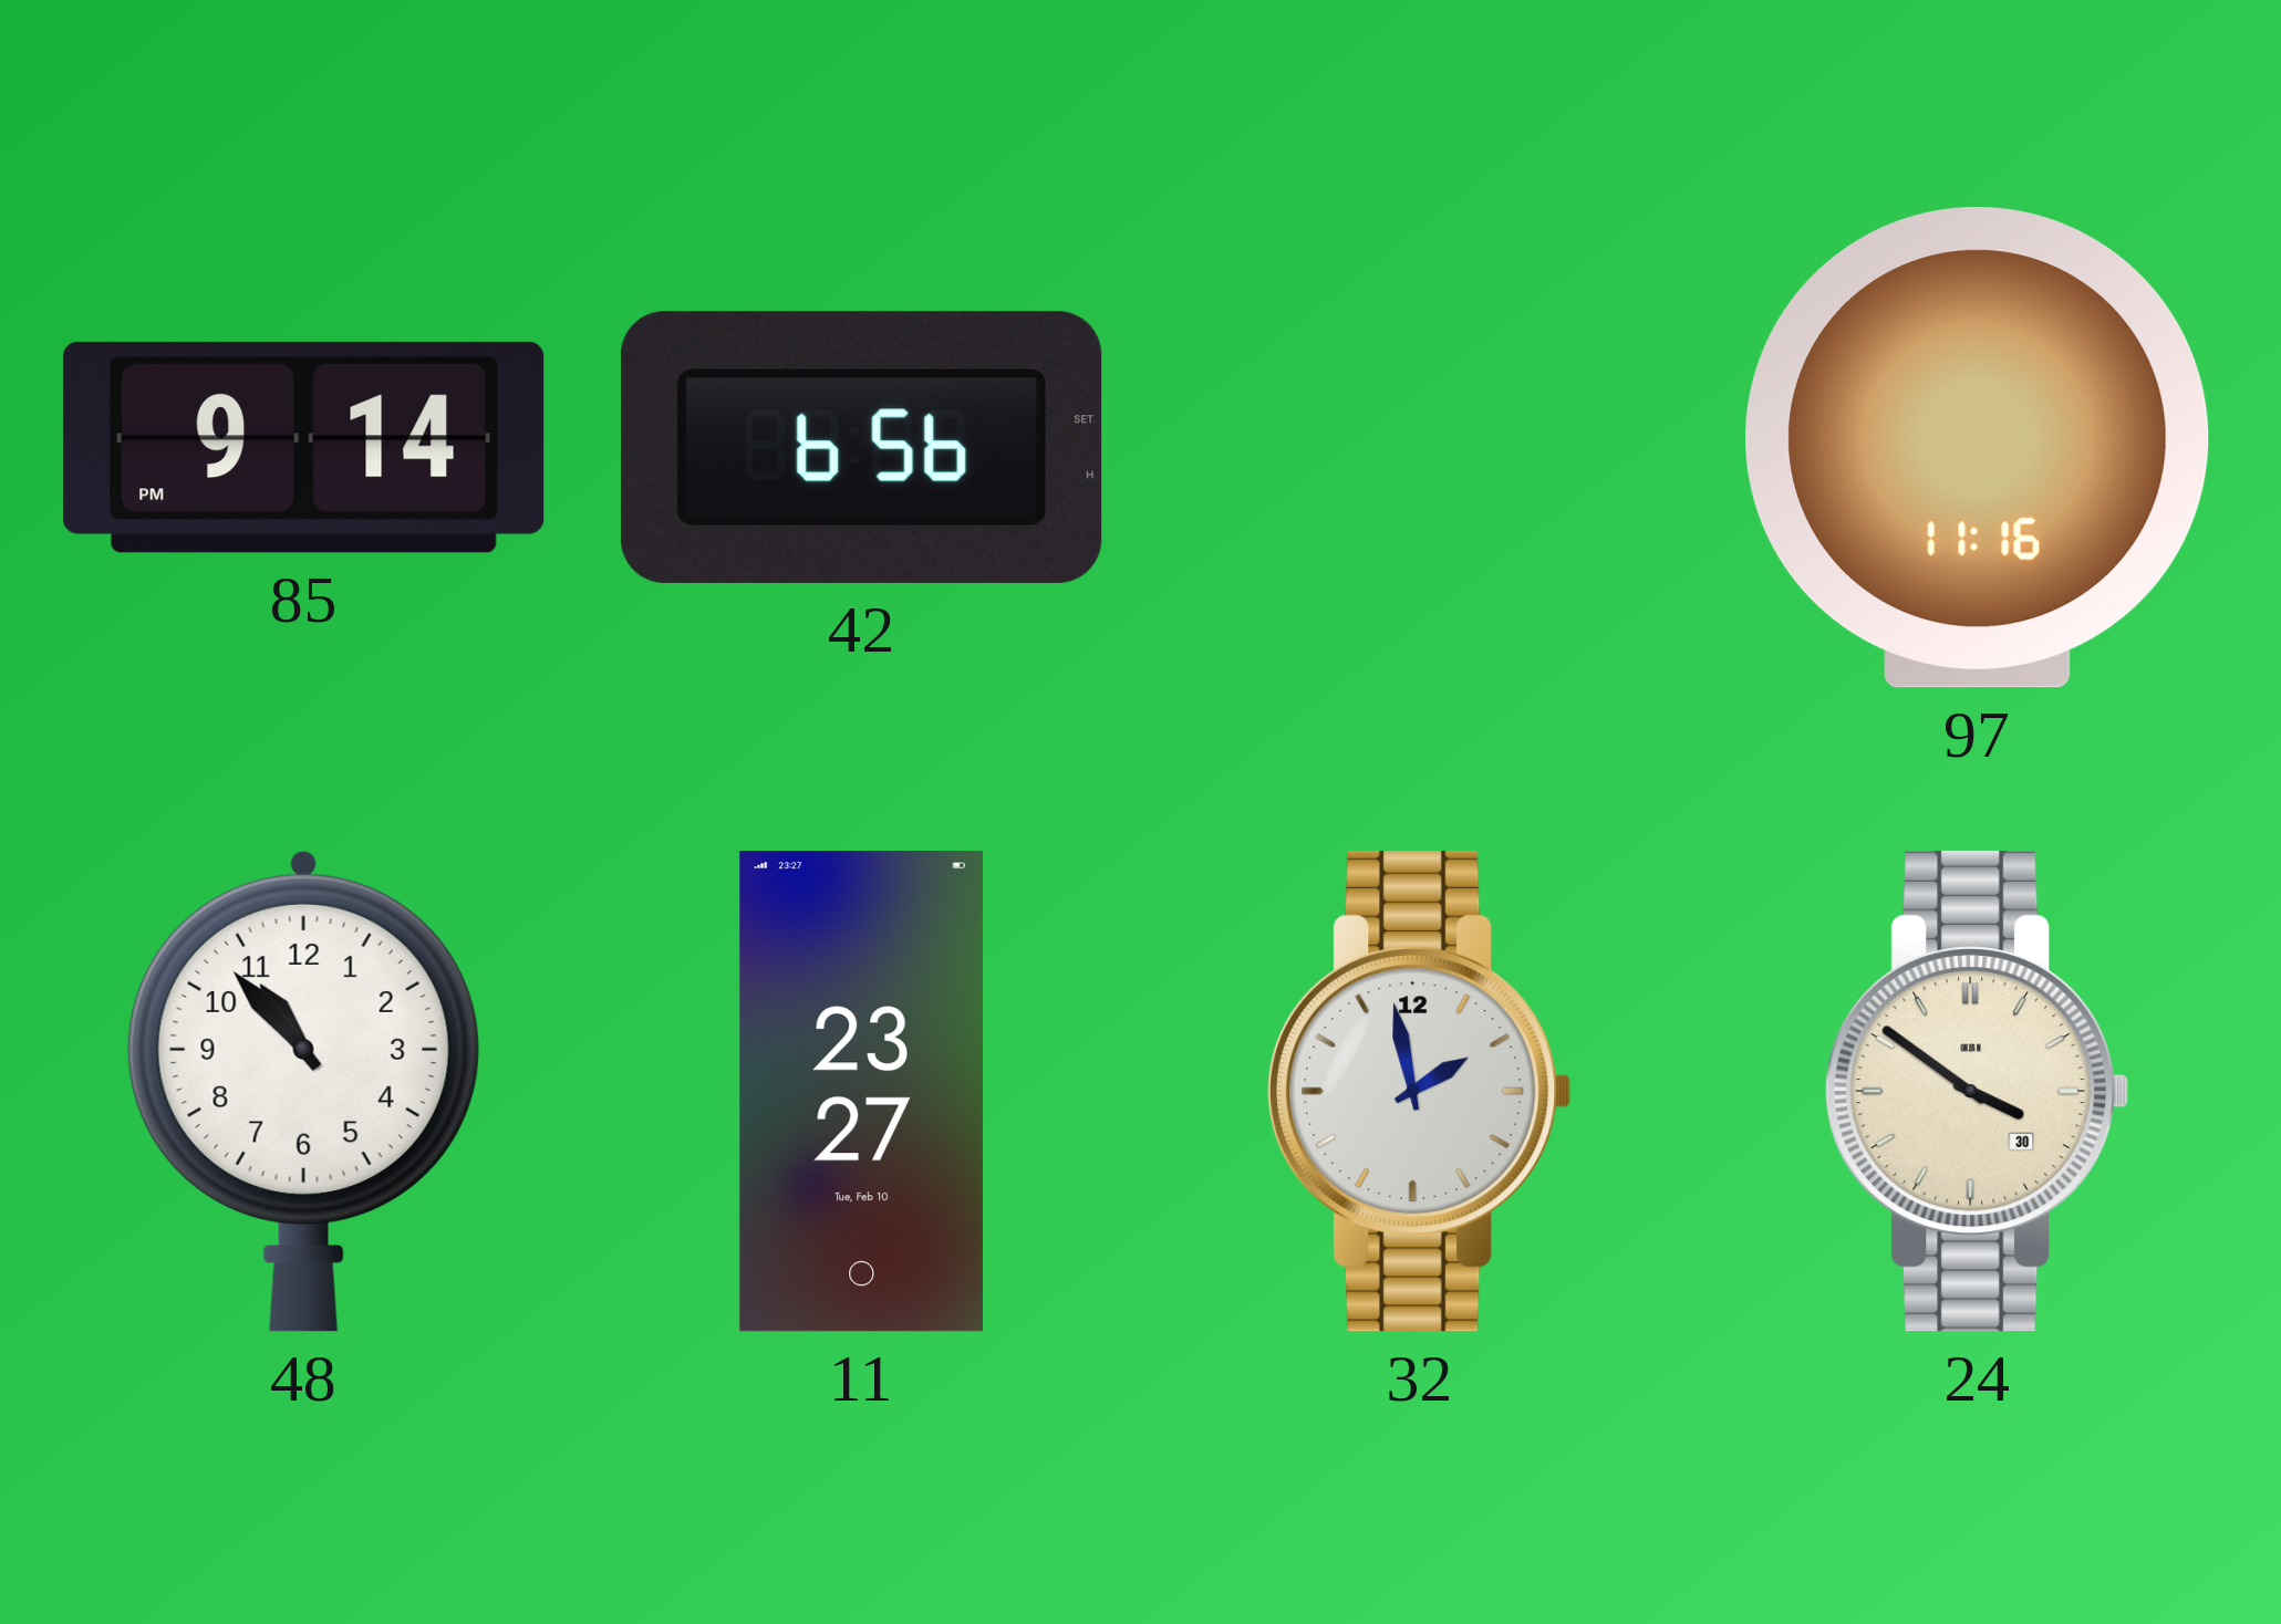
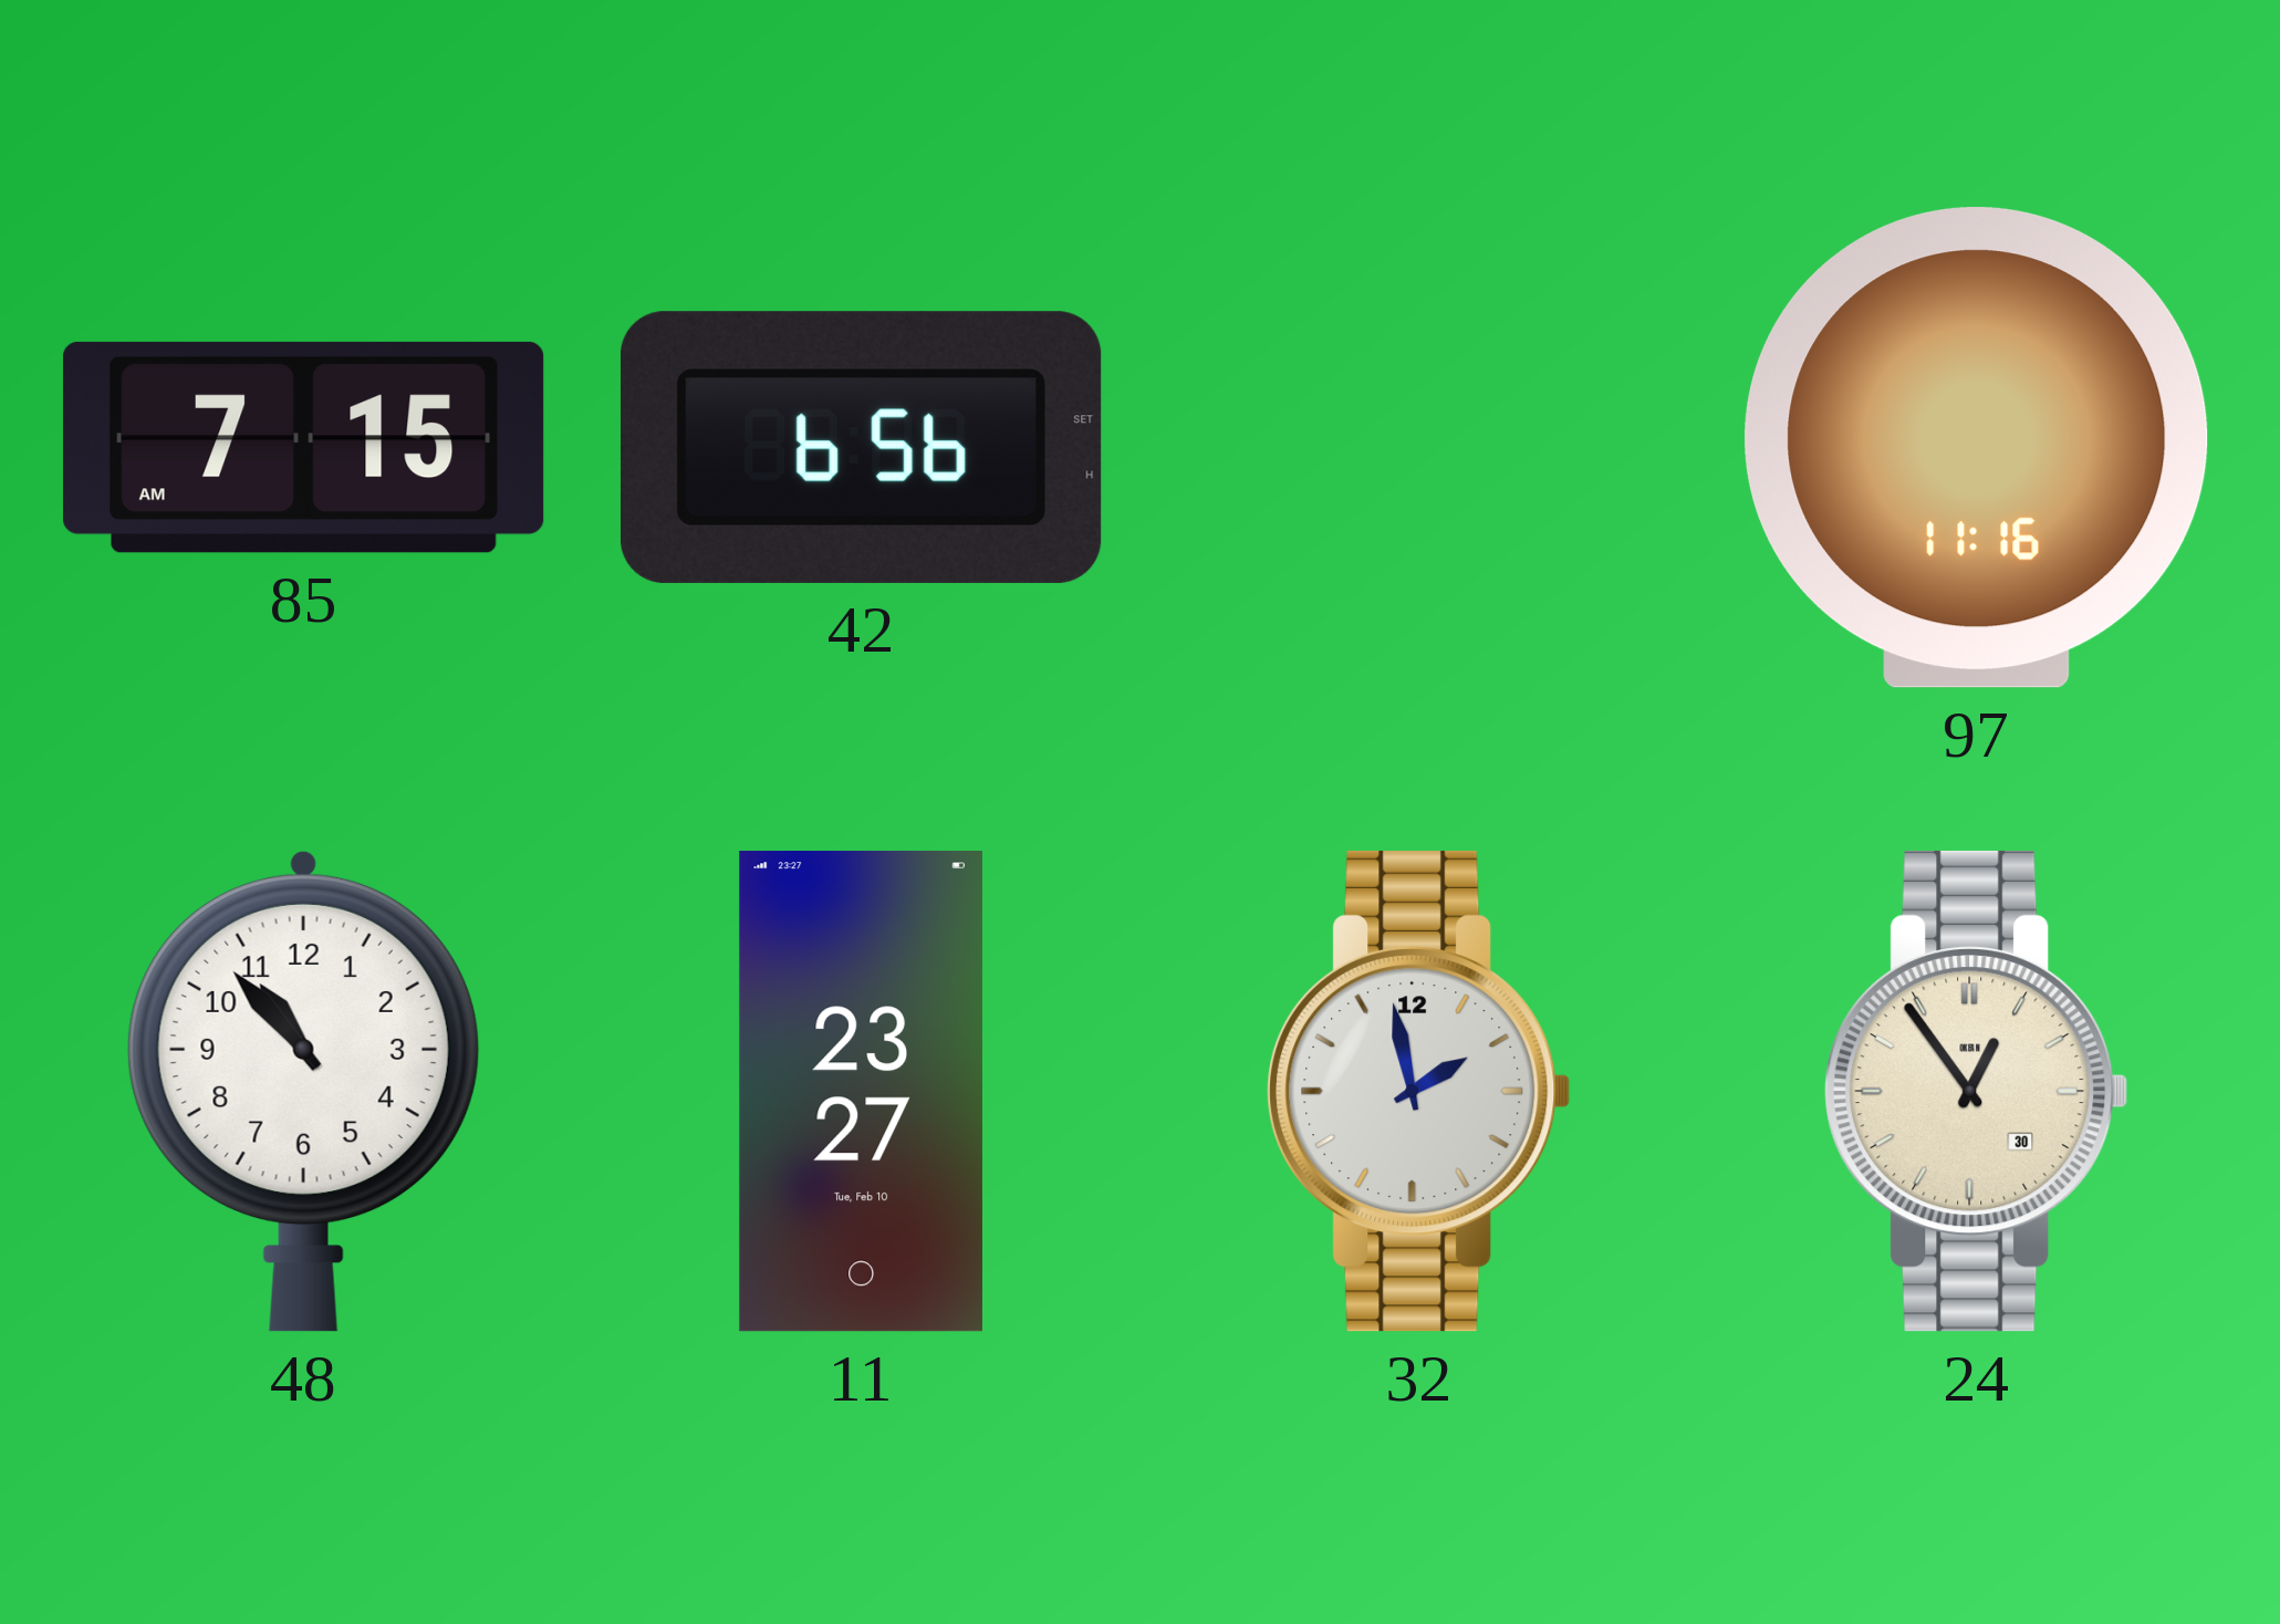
85: 9:14 -> 7:15 (303, 447)
24: 3:51 -> 12:54 (1977, 1091)
